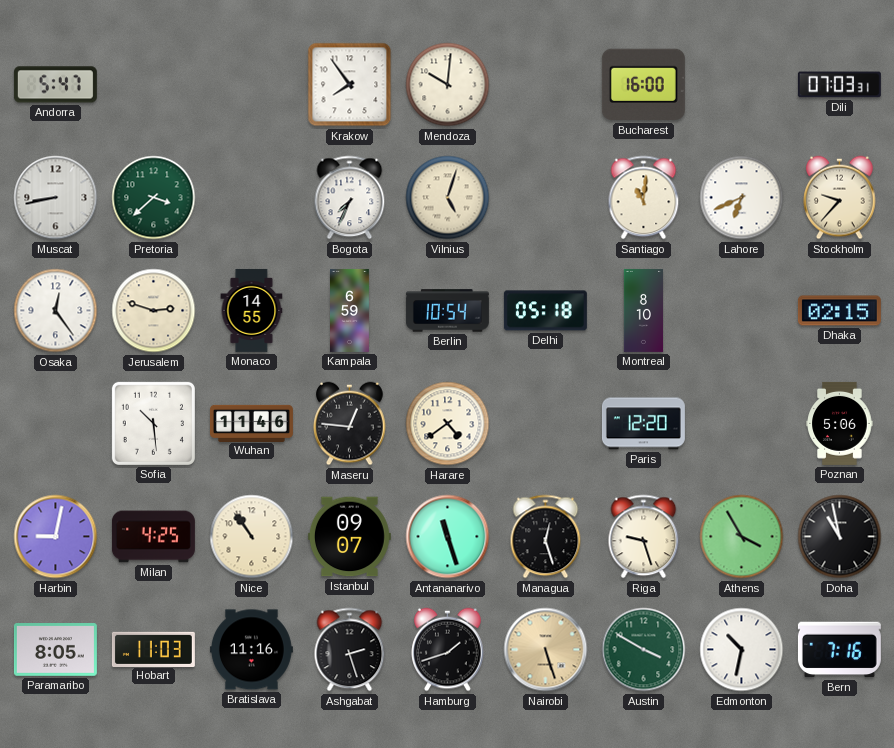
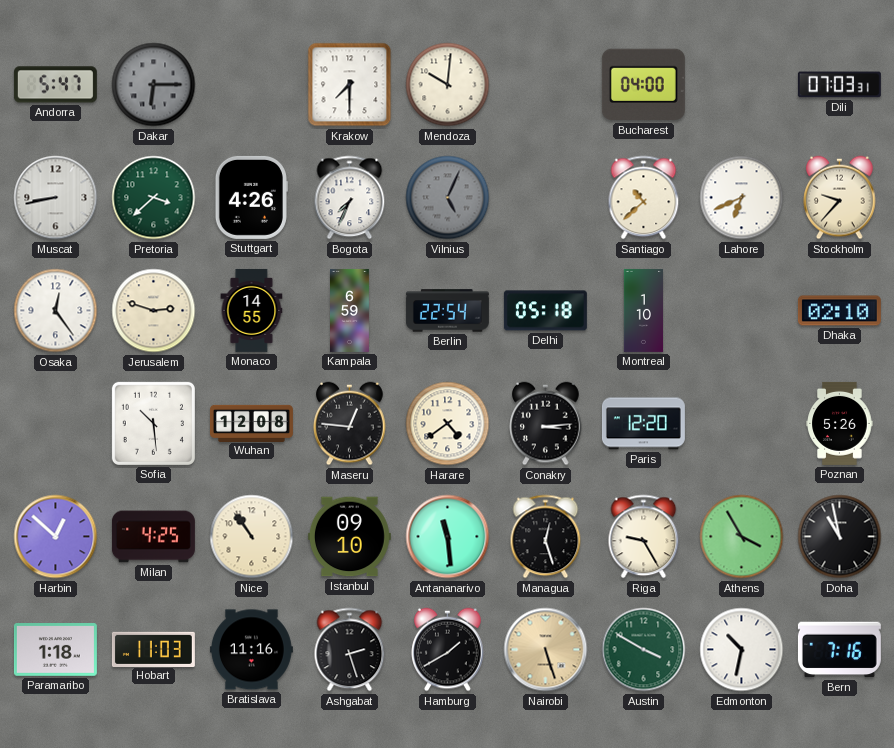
Dakar: none -> 6:15 (154, 85)
Krakow: 7:54 -> 7:30 (350, 85)
Bucharest: 16:00 -> 04:00 (643, 85)
Stuttgart: none -> 4:26 (251, 197)
Vilnius: 5:03 -> 5:04 (448, 198)
Vilnius dial: cream -> grey (448, 198)
Santiago: 11:01 -> 10:38 (644, 198)
Berlin: 10:54 -> 22:54 (447, 311)
Montreal: 8:10 -> 1:10 (644, 310)
Dhaka: 02:15 -> 02:10 (839, 311)
Wuhan: 11:46 -> 12:08 (251, 423)
Conakry: none -> 3:14 (546, 424)
Poznan: 5:06 -> 5:26 (840, 423)
Harbin: 9:02 -> 12:52 (56, 537)
Istanbul: 09:07 -> 09:10 (349, 537)
Antananarivo: 11:27 -> 11:29 (448, 537)
Riga: 9:27 -> 9:25 (644, 537)
Paramaribo: 8:05 -> 1:18 (55, 650)
Hamburg: 1:42 -> 1:40 (448, 650)
